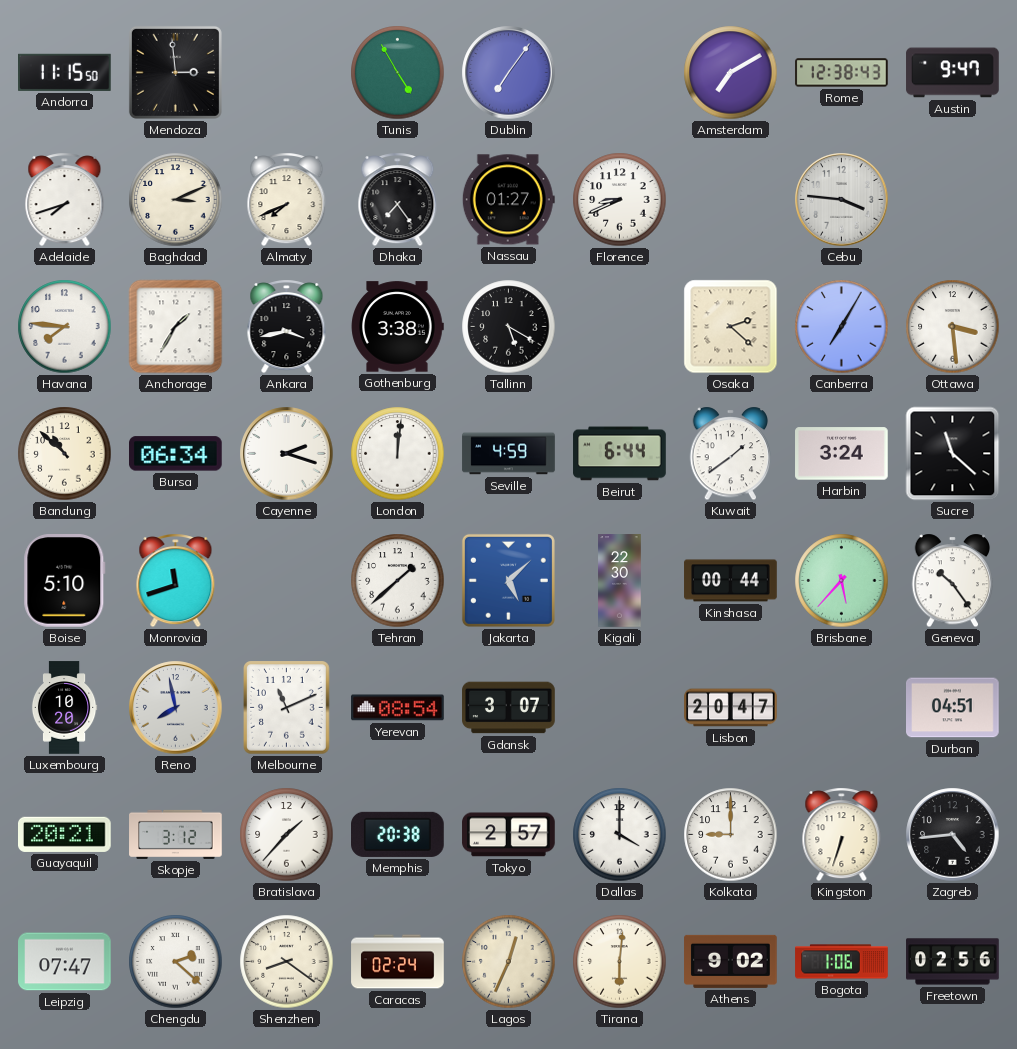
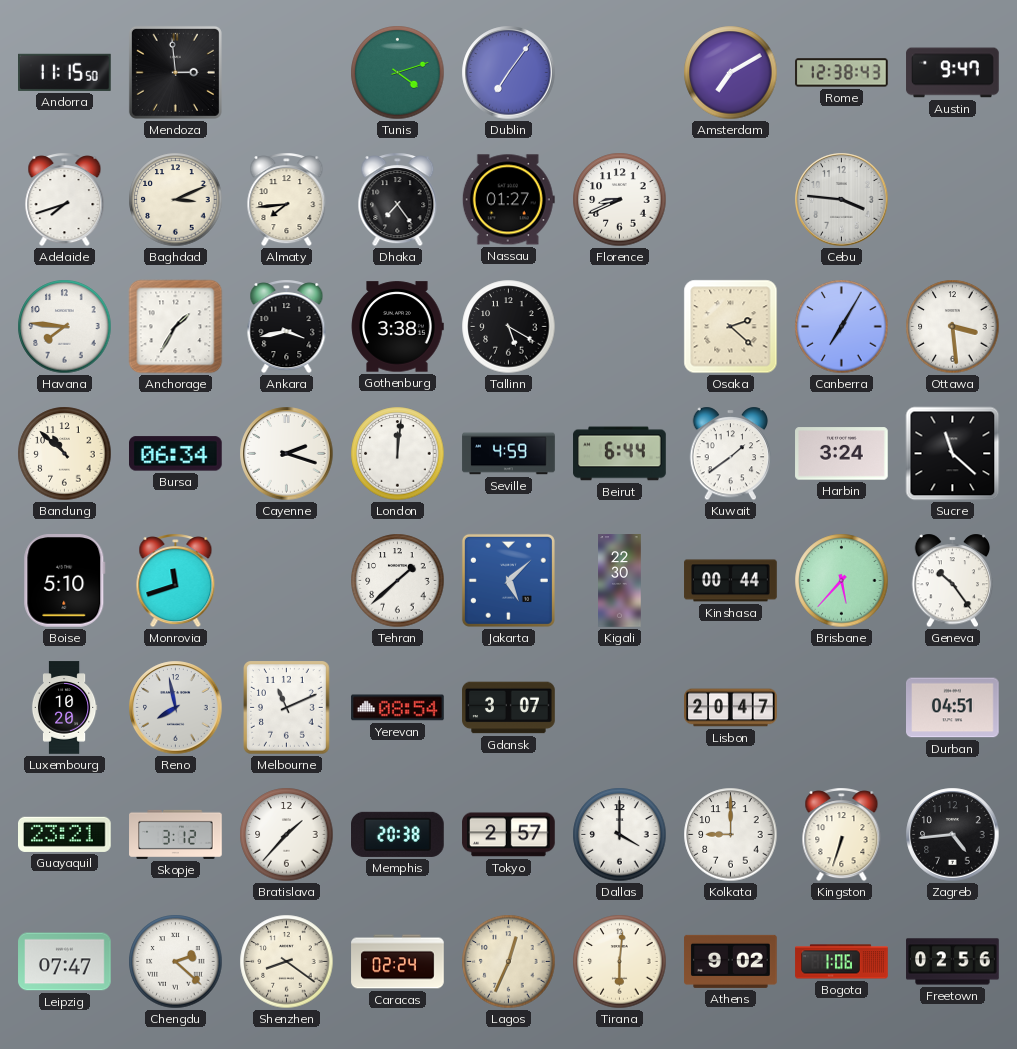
Tunis: 4:55 -> 4:12 (398, 73)
Almaty: 7:41 -> 7:44 (287, 200)
Guayaquil: 20:21 -> 23:21 (65, 834)
